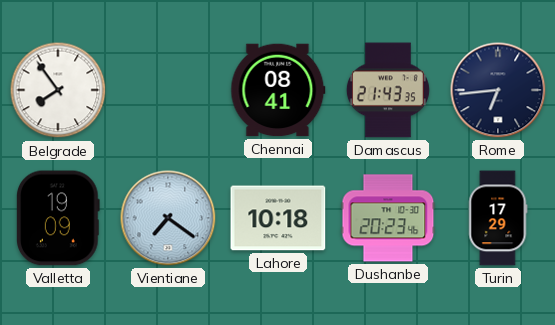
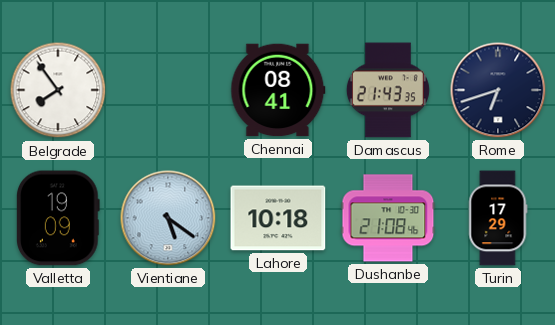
Rome: 6:44 -> 6:42 (498, 90)
Vientiane: 7:21 -> 5:21 (168, 218)
Dushanbe: 20:23 -> 21:08 (388, 218)
